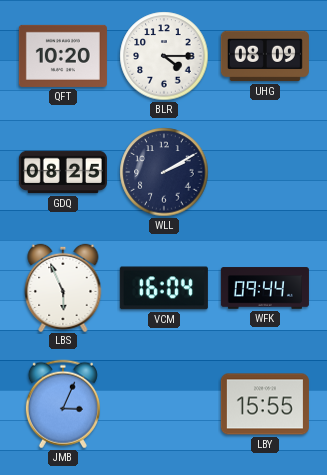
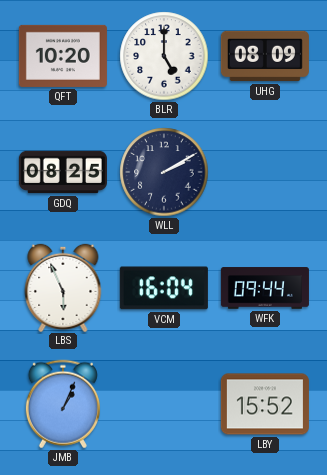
BLR: 4:15 -> 5:00 (164, 56)
JMB: 3:04 -> 1:04 (63, 404)
LBY: 15:55 -> 15:52 (265, 404)
